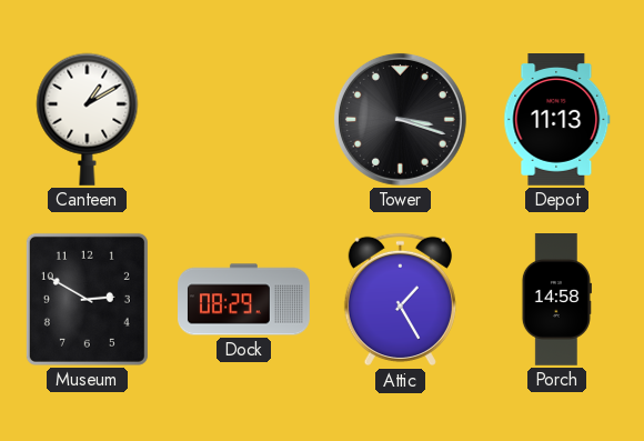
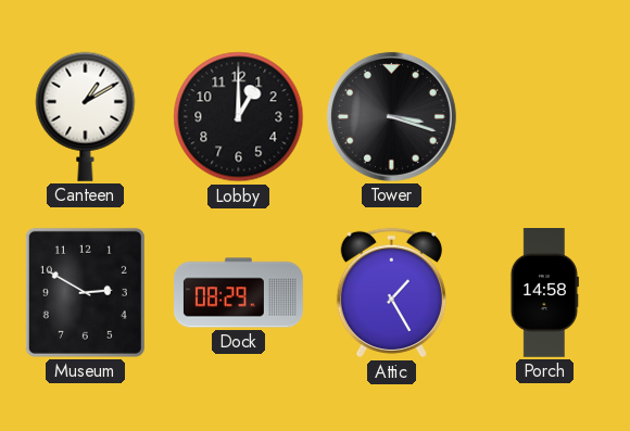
Lobby: none -> 1:00 (239, 117)
Depot: 11:13 -> none (557, 120)
